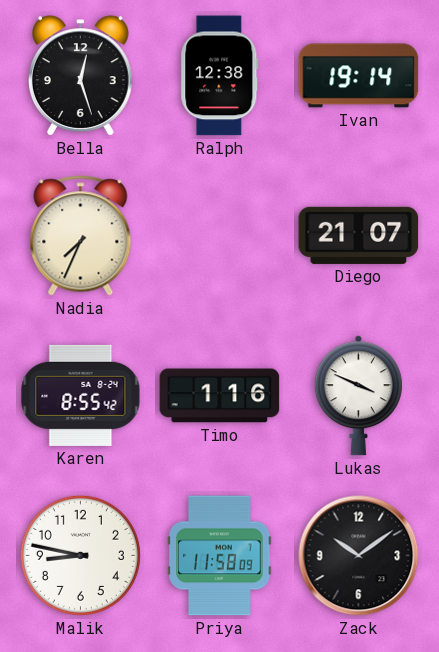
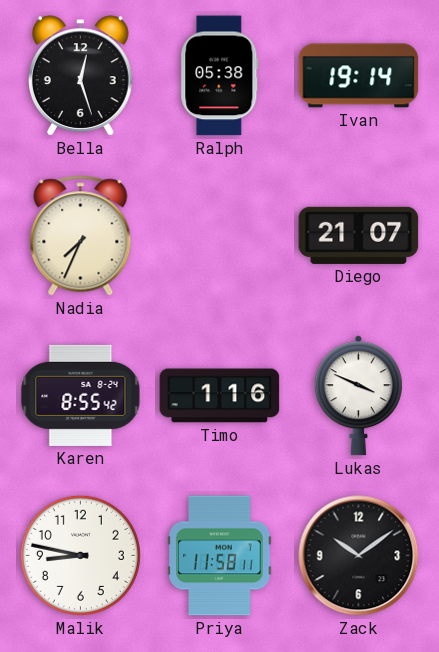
Ralph: 12:38 -> 05:38 (220, 76)
Priya: 11:58:09 -> 11:58:11 (220, 556)
